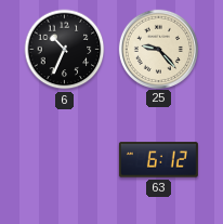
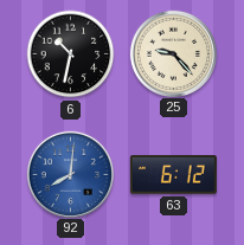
6: 10:34 -> 10:32 (71, 54)
92: none -> 8:01 (70, 174)
